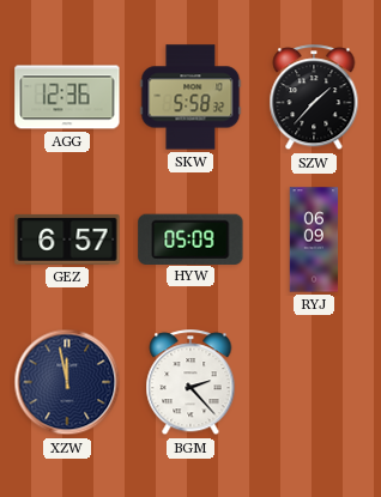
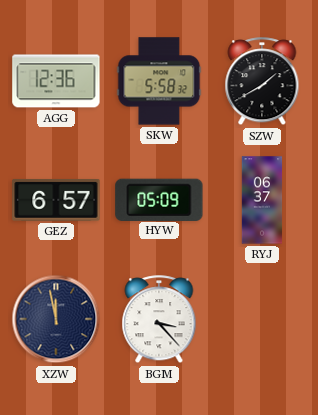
SZW: 1:37 -> 1:40 (262, 82)
RYJ: 06:09 -> 06:37 (262, 200)
BGM: 2:23 -> 3:23 (159, 320)
